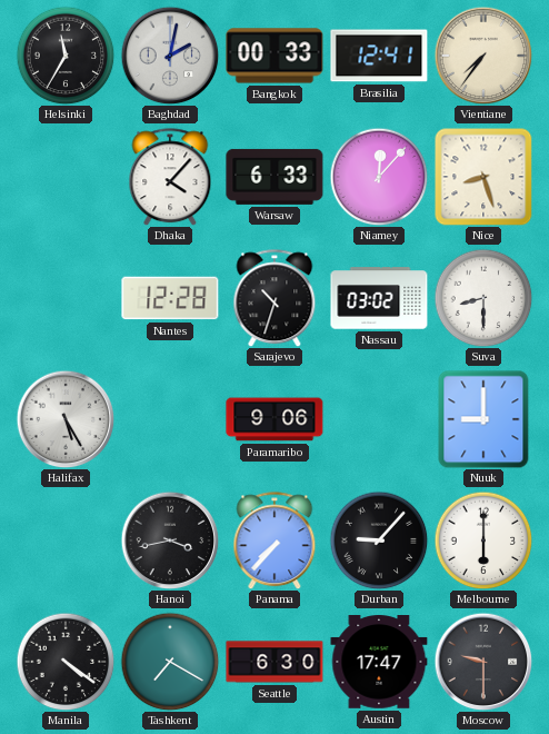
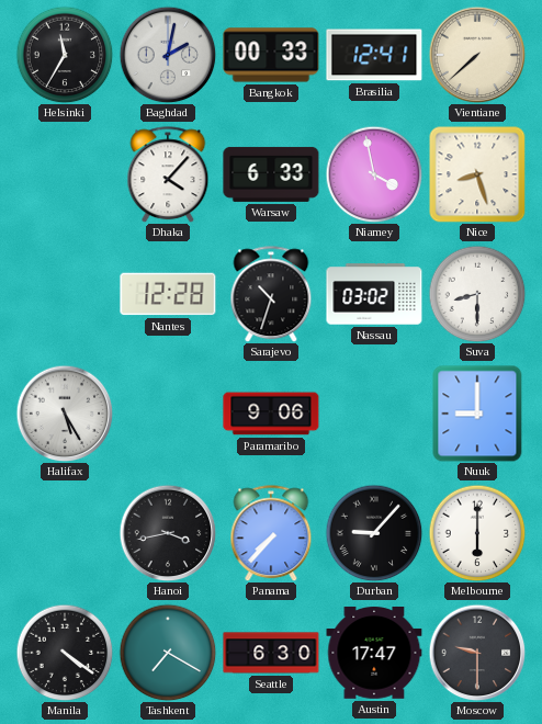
Vientiane: 7:36 -> 7:38 (477, 55)
Niamey: 12:07 -> 3:58 (374, 174)
